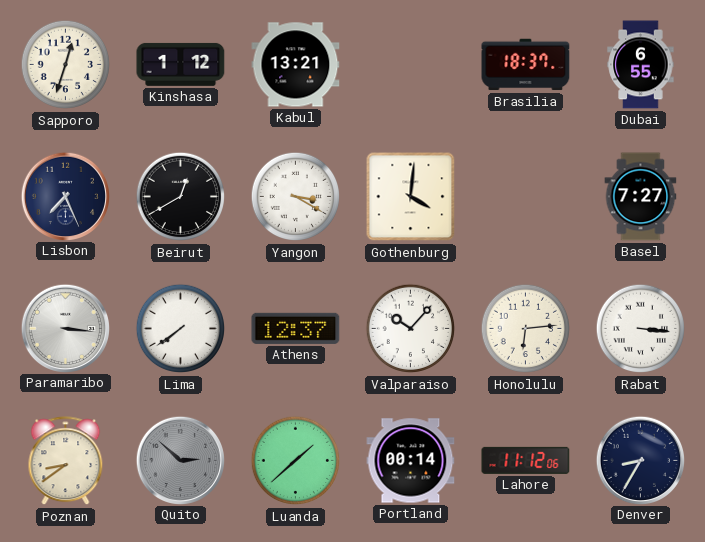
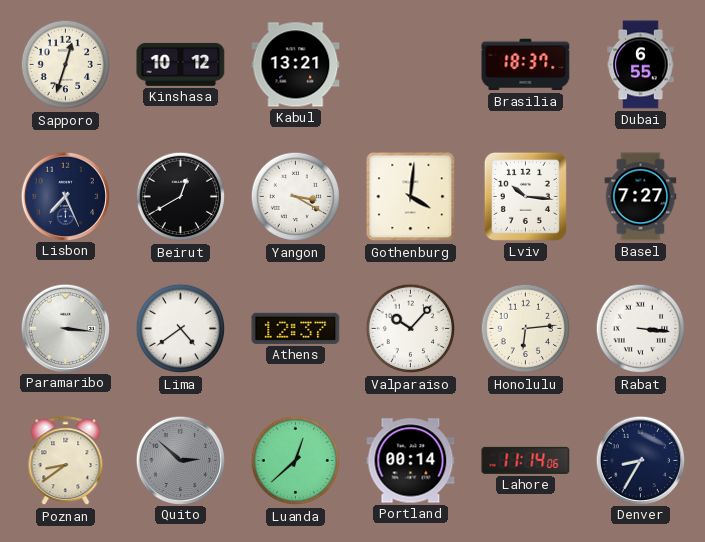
Kinshasa: 1:12 -> 10:12 (181, 64)
Lviv: none -> 10:16 (525, 196)
Lima: 7:39 -> 4:39 (181, 329)
Luanda: 1:38 -> 12:38 (296, 461)
Lahore: 11:12 -> 11:14 (526, 460)
